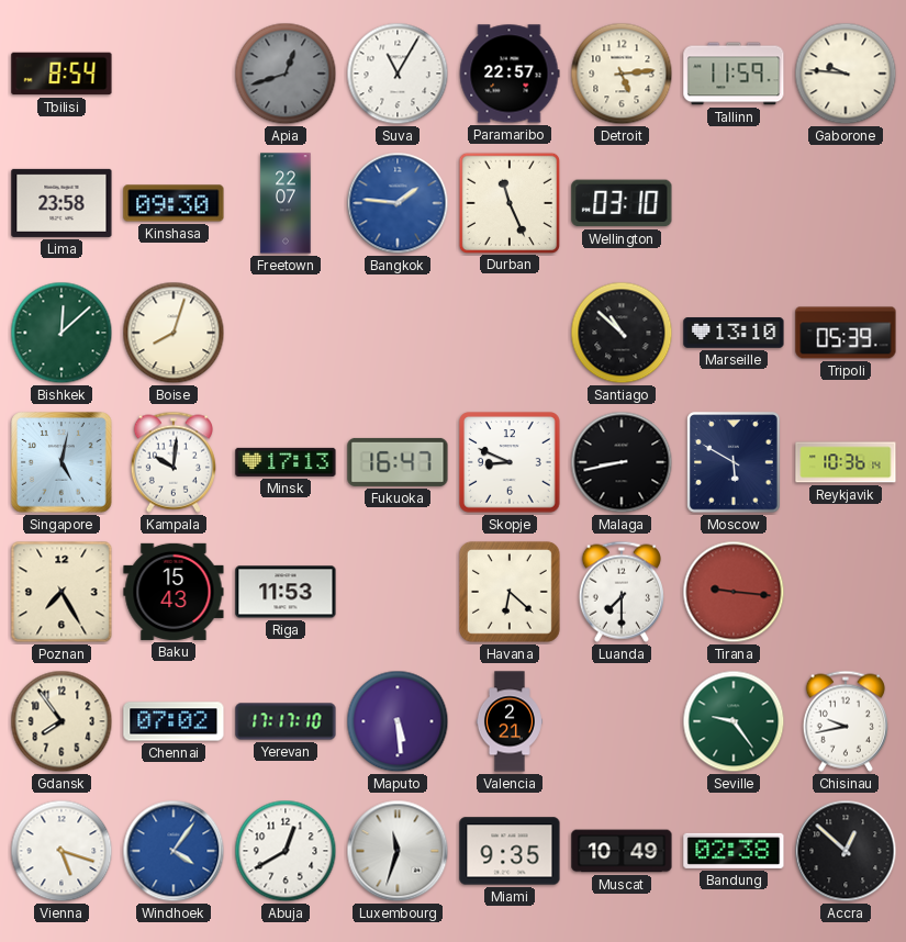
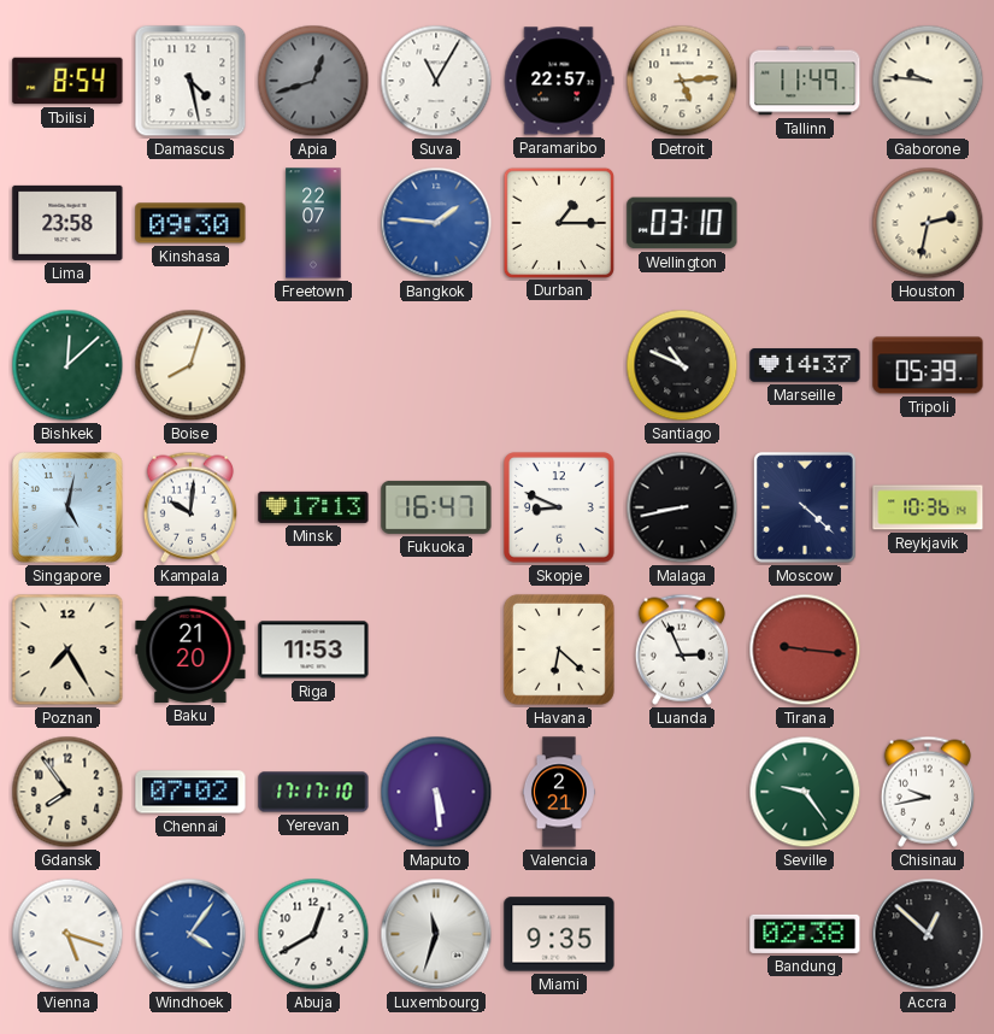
Damascus: none -> 4:28 (190, 81)
Tallinn: 11:59 -> 11:49 (805, 81)
Durban: 11:26 -> 1:15 (558, 222)
Houston: none -> 2:32 (928, 223)
Santiago: 10:52 -> 10:49 (682, 365)
Marseille: 13:10 -> 14:37 (805, 365)
Moscow: 5:50 -> 4:22 (805, 507)
Baku: 15:43 -> 21:20 (190, 650)
Luanda: 7:30 -> 2:56 (682, 650)
Muscat: 10:49 -> none (622, 851)
